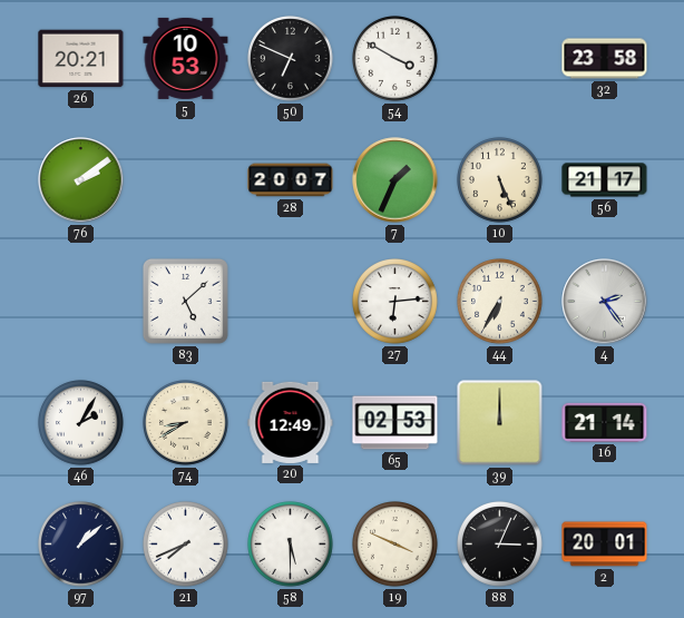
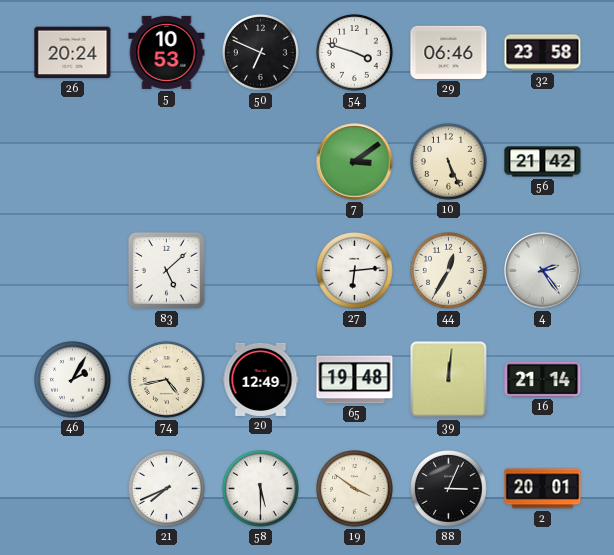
26: 20:21 -> 20:24 (73, 53)
54: 3:50 -> 3:48 (355, 53)
29: none -> 06:46 (449, 52)
76: 2:09 -> none (81, 180)
28: 20:07 -> none (291, 180)
7: 1:34 -> 3:09 (355, 162)
56: 21:17 -> 21:42 (543, 162)
44: 6:35 -> 12:35 (449, 271)
74: 8:40 -> 4:43 (167, 380)
65: 02:53 -> 19:48 (355, 380)
39: 12:00 -> 12:01 (449, 380)
97: 1:08 -> none (81, 545)
19: 3:49 -> 3:51 (355, 489)
